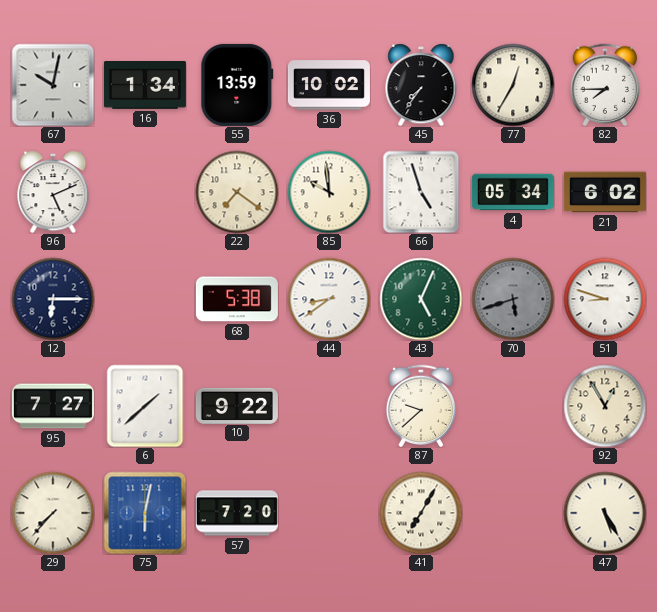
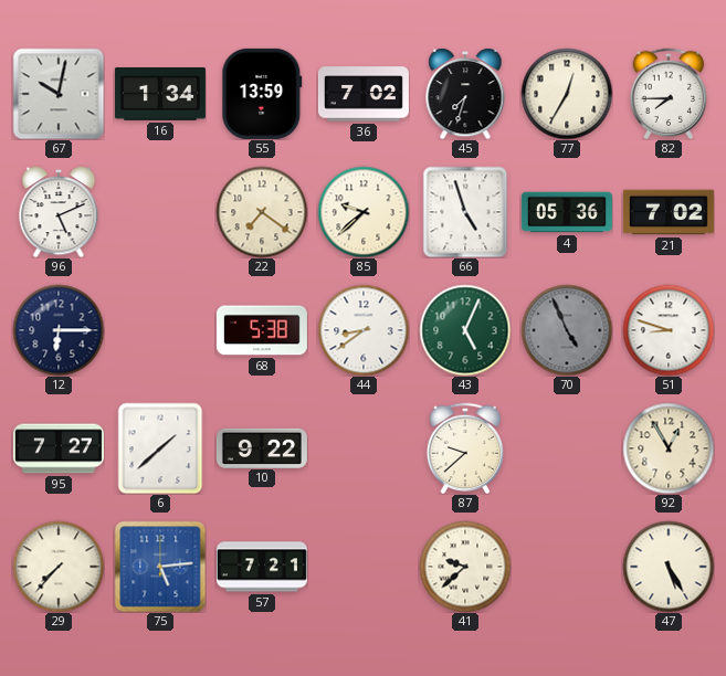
36: 10:02 -> 7:02 (364, 94)
45: 7:36 -> 7:33 (465, 94)
85: 9:59 -> 9:38 (364, 212)
4: 05:34 -> 05:36 (567, 212)
21: 6:02 -> 7:02 (669, 212)
70: 5:42 -> 4:56 (567, 330)
75: 6:02 -> 5:14 (160, 567)
57: 7:20 -> 7:21 (262, 567)
41: 7:05 -> 9:38 (465, 567)
